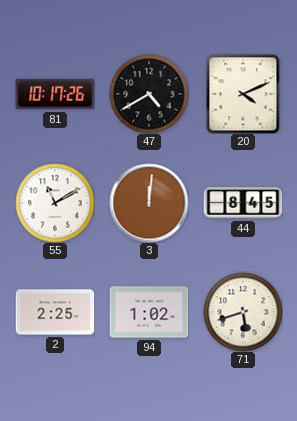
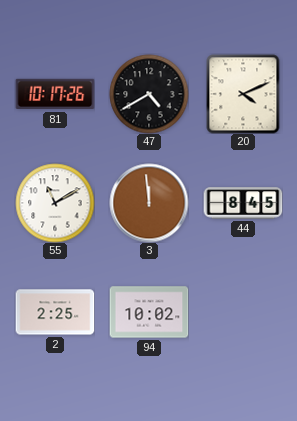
3: 12:01 -> 11:59 (149, 203)
94: 1:02 -> 10:02 (149, 312)
71: 5:42 -> none (243, 312)
